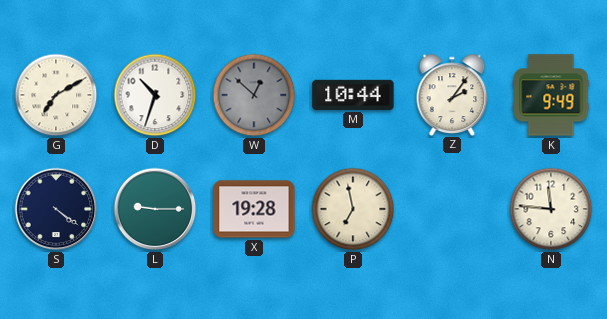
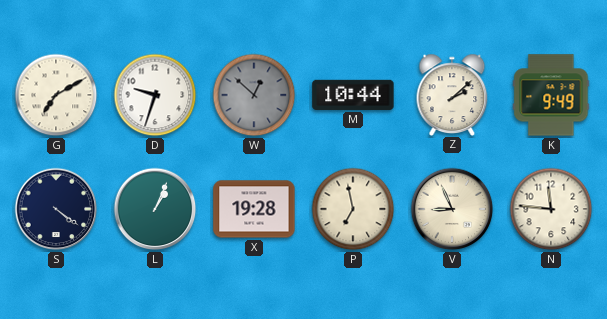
D: 10:33 -> 9:33 (155, 95)
Z: 2:06 -> 2:08 (452, 94)
L: 9:15 -> 1:04 (155, 209)
V: none -> 8:56 (452, 209)
